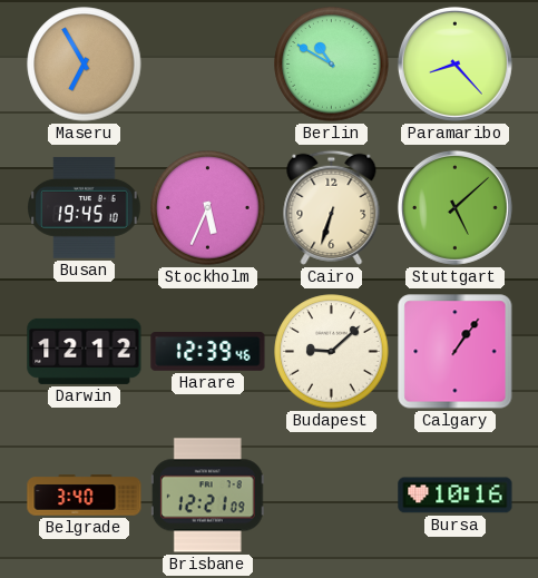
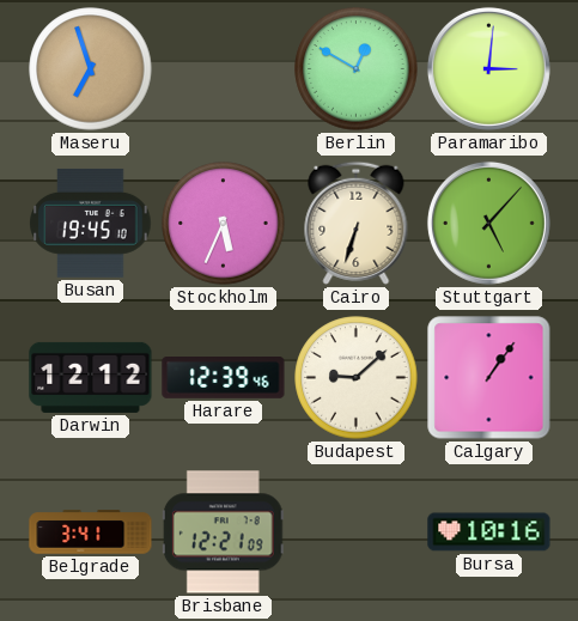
Maseru: 6:55 -> 6:57 (91, 69)
Berlin: 10:50 -> 12:50 (357, 69)
Paramaribo: 8:23 -> 3:01 (488, 68)
Stuttgart: 5:08 -> 5:07 (488, 223)
Belgrade: 3:40 -> 3:41 (91, 532)
